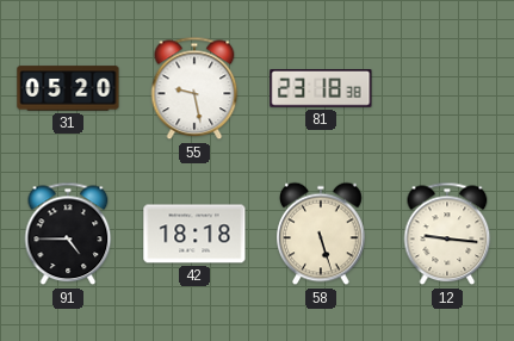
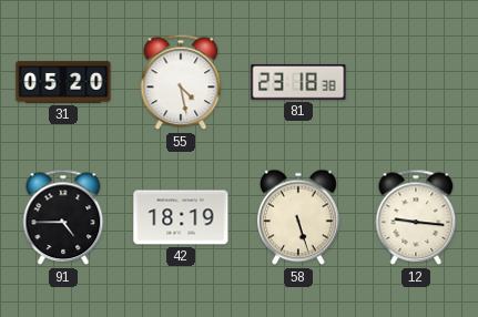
55: 9:28 -> 4:28 (181, 82)
42: 18:18 -> 18:19 (181, 217)
